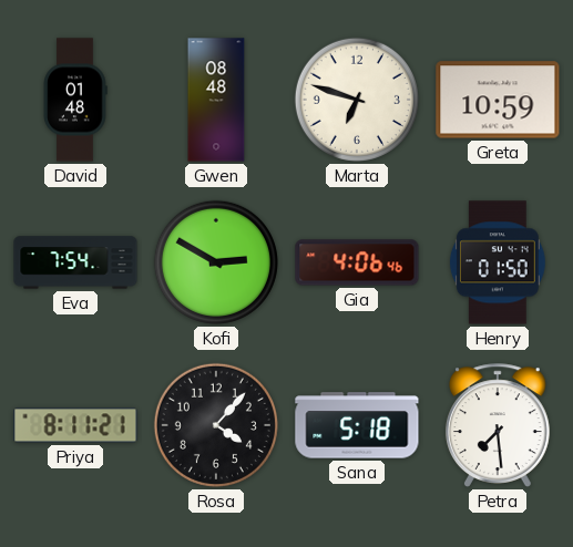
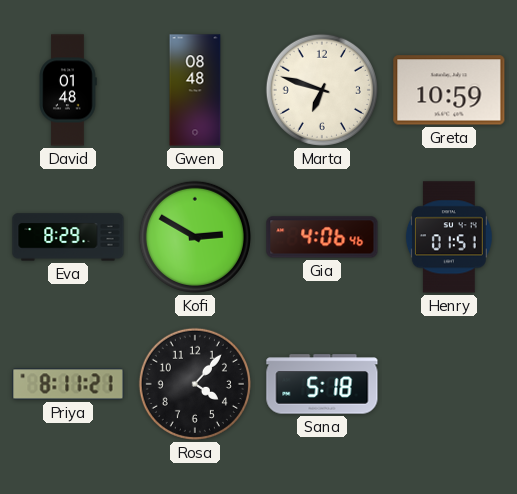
Eva: 7:54 -> 8:29 (68, 237)
Henry: 01:50 -> 01:51 (449, 237)
Petra: 7:29 -> none (498, 425)
